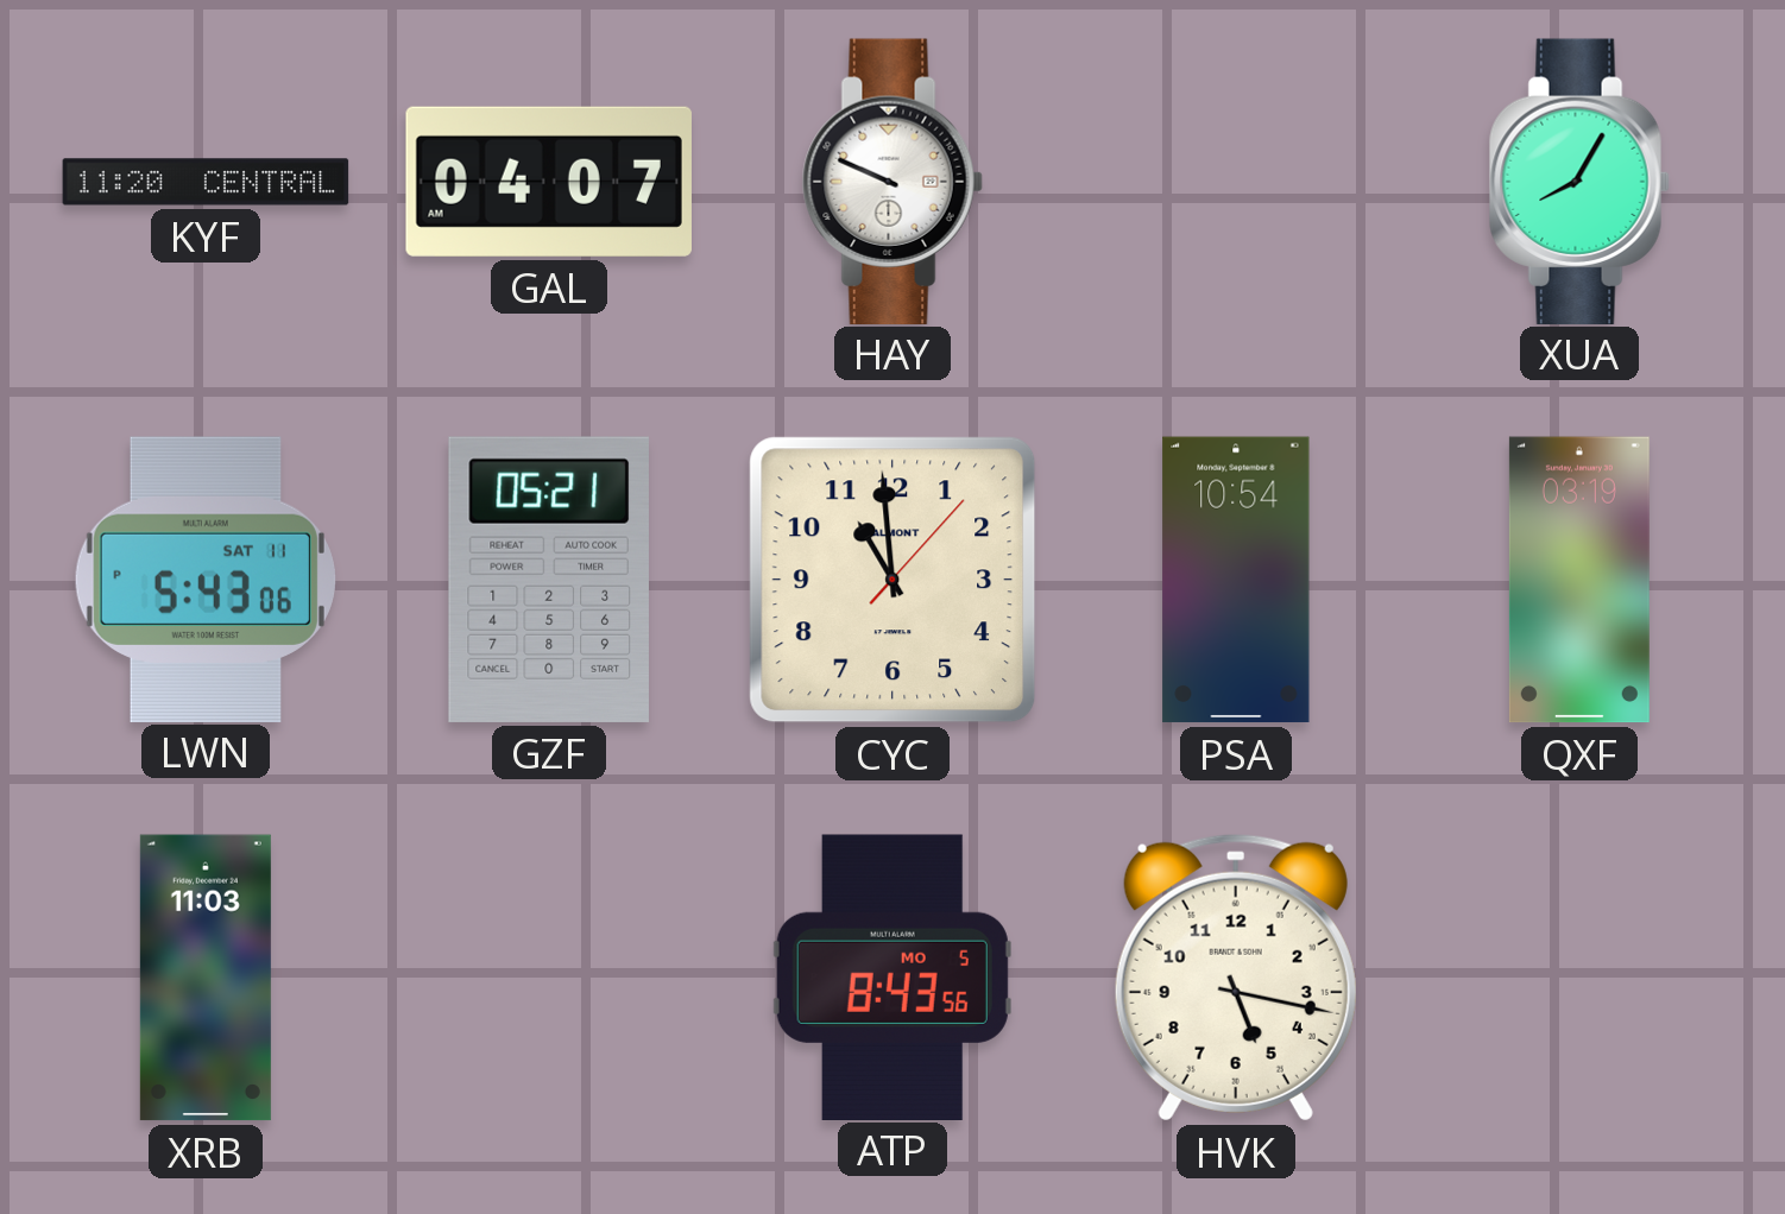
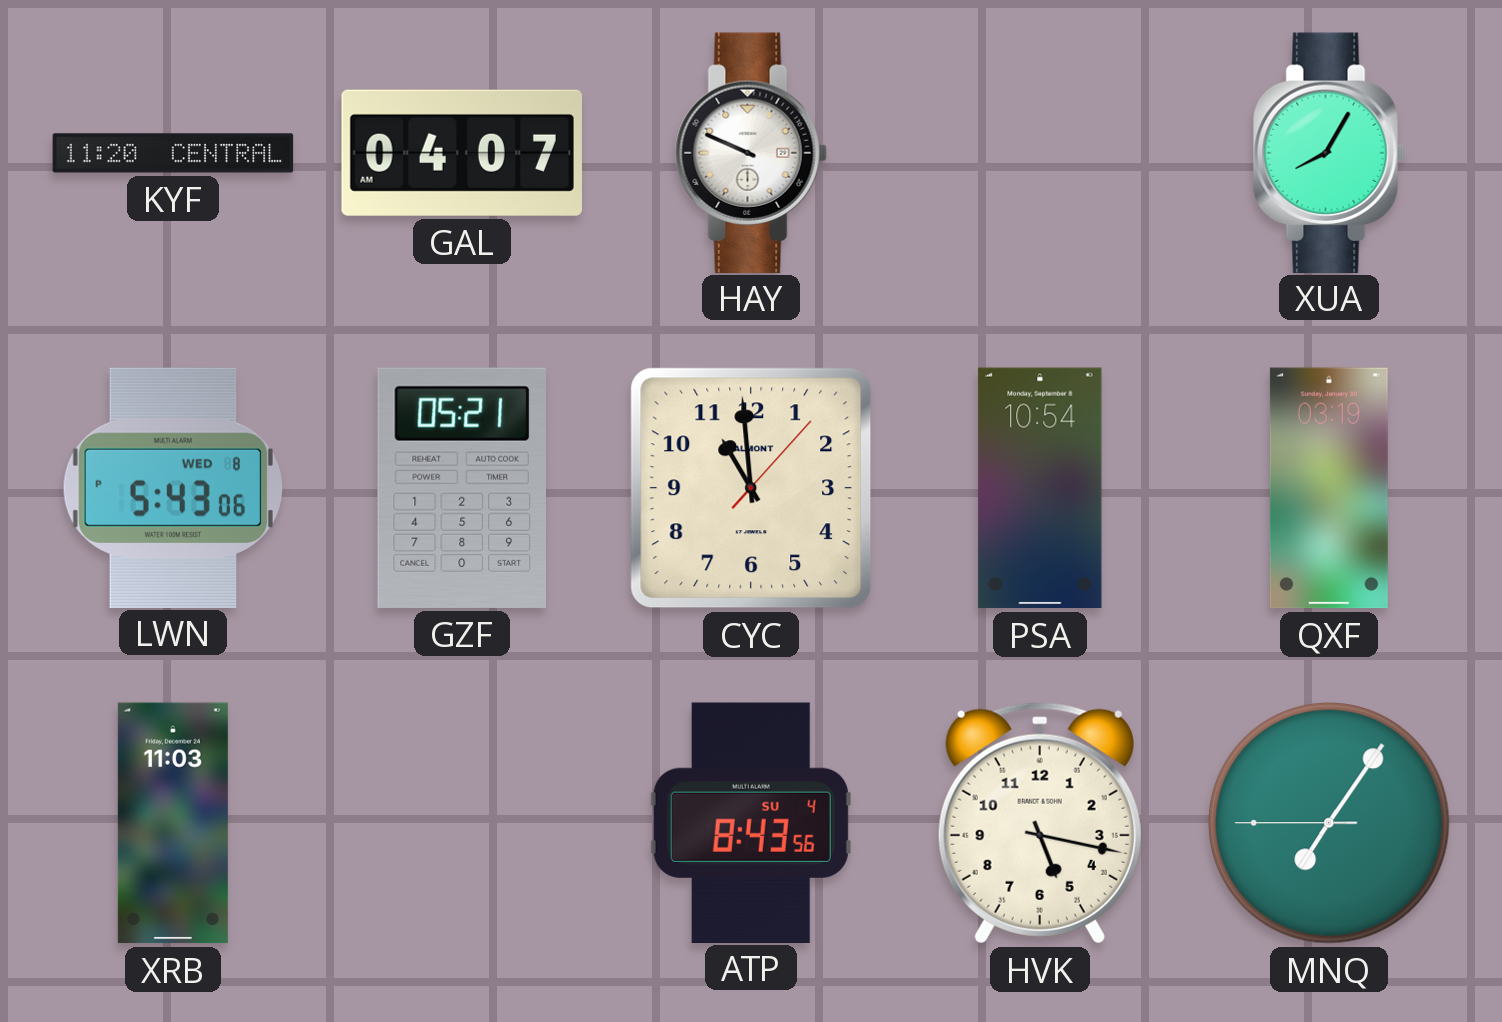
LWN date: SAT 11 -> WED 8 (173, 487)
ATP date: MO 5 -> SU 4 (751, 822)
MNQ: none -> 7:05 (1329, 823)
